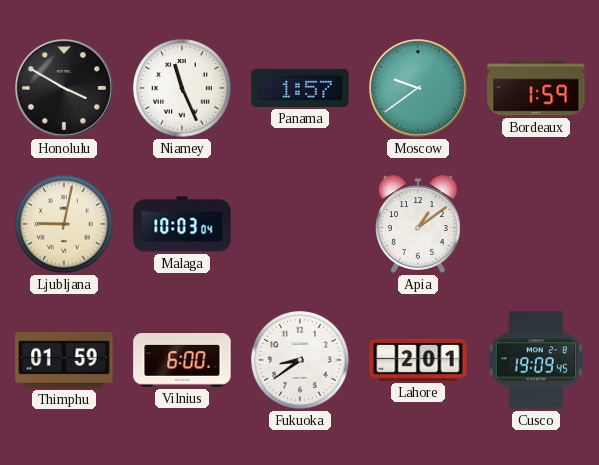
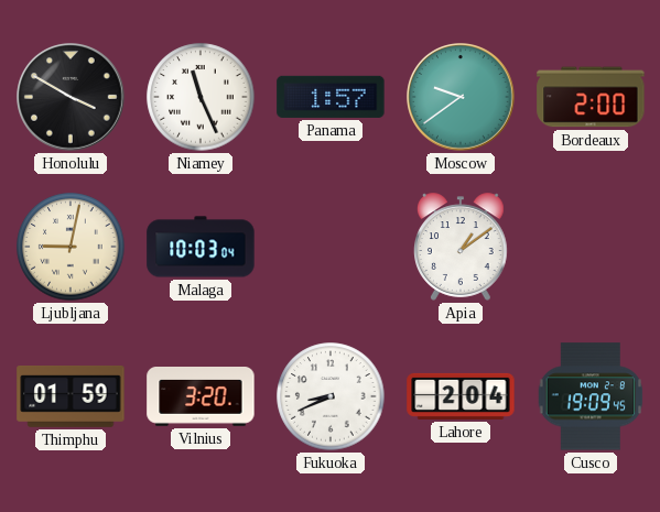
Bordeaux: 1:59 -> 2:00 (591, 97)
Vilnius: 6:00 -> 3:20 (201, 397)
Fukuoka: 8:39 -> 8:41 (331, 396)
Lahore: 2:01 -> 2:04 (461, 396)
